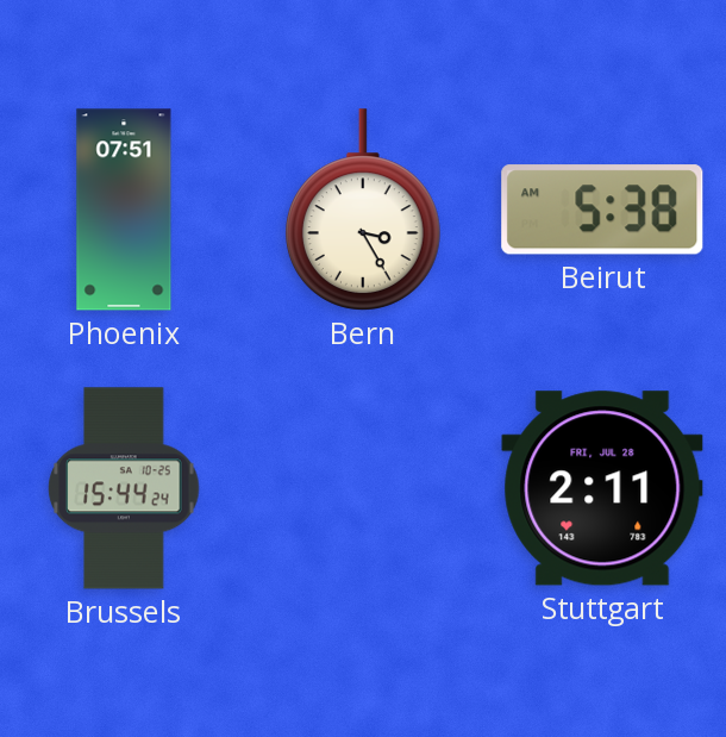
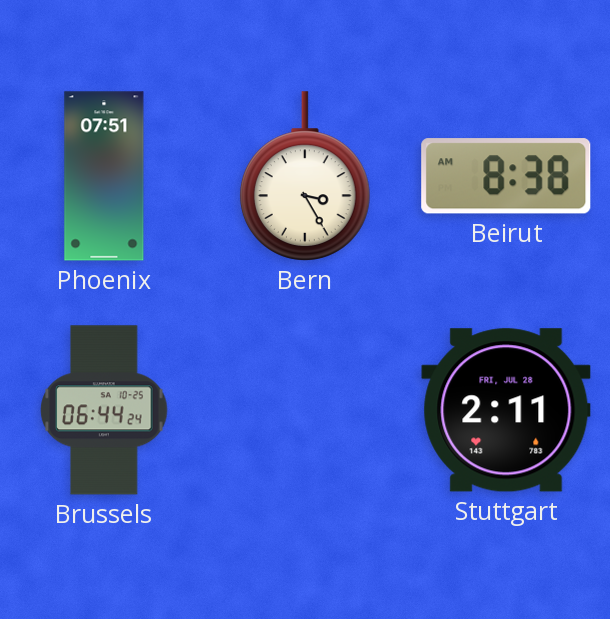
Beirut: 5:38 -> 8:38 (506, 176)
Brussels: 15:44 -> 06:44 (104, 410)
